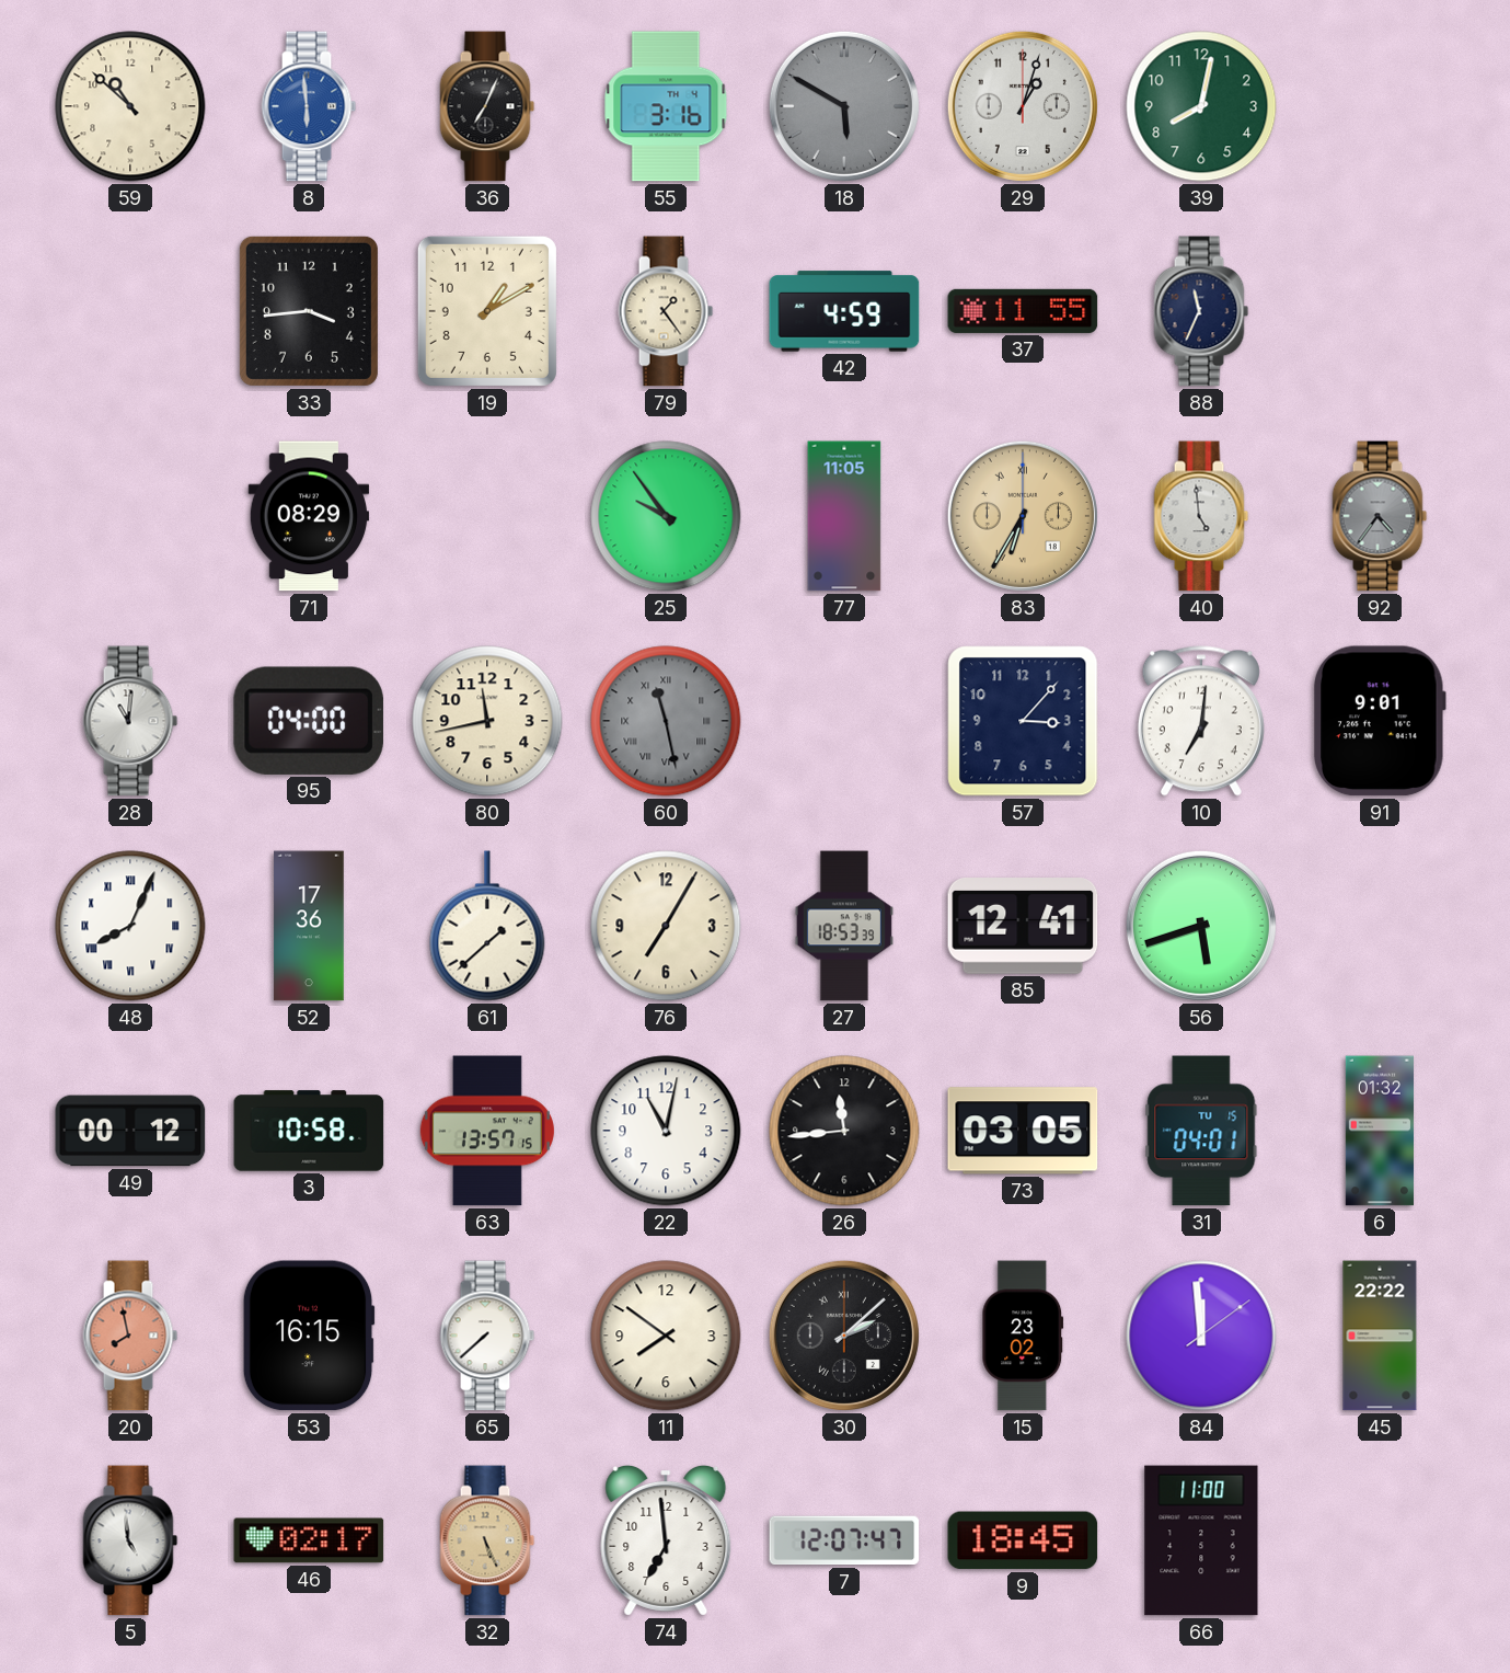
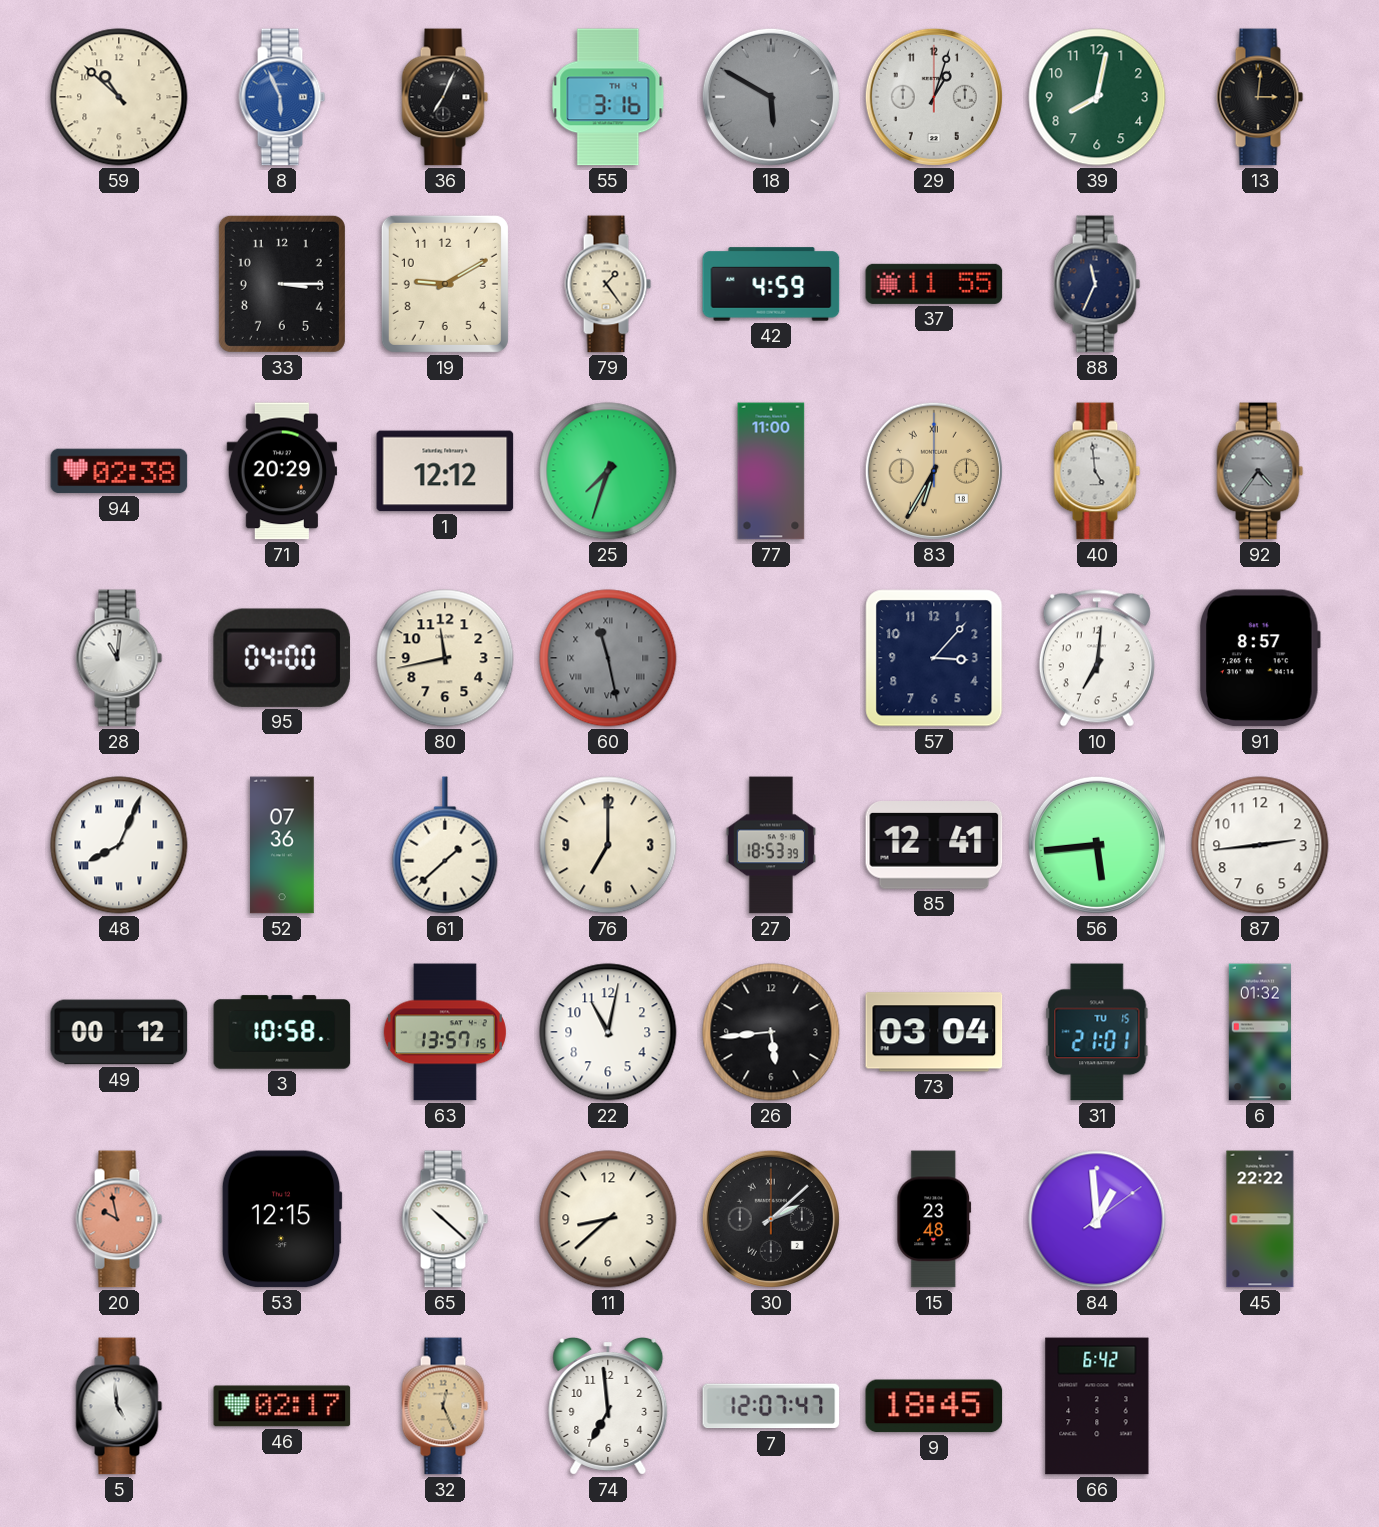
8: 5:59 -> 5:56 (282, 97)
13: none -> 3:01 (1260, 97)
33: 3:44 -> 3:15 (282, 284)
19: 1:10 -> 9:10 (445, 284)
94: none -> 02:38 (119, 471)
71: 08:29 -> 20:29 (282, 471)
1: none -> 12:12 (445, 471)
25: 9:54 -> 7:33 (608, 471)
77: 11:05 -> 11:00 (771, 471)
91: 9:01 -> 8:57 (1261, 658)
52: 17:36 -> 07:36 (282, 845)
76: 7:05 -> 7:00 (608, 845)
56: 5:42 -> 5:44 (1097, 845)
87: none -> 2:44 (1260, 845)
26: 11:44 -> 5:44 (771, 1032)
73: 03:05 -> 03:04 (934, 1032)
31: 04:01 -> 21:01 (1097, 1032)
20: 7:58 -> 9:58 (119, 1219)
53: 16:15 -> 12:15 (282, 1219)
65: 7:38 -> 10:22 (445, 1219)
11: 7:51 -> 8:38 (608, 1219)
15: 23:02 -> 23:48 (934, 1219)
84: 11:59 -> 12:59 (1097, 1219)
32: 5:26 -> 12:26 (445, 1406)
66: 11:00 -> 6:42 (1097, 1406)
